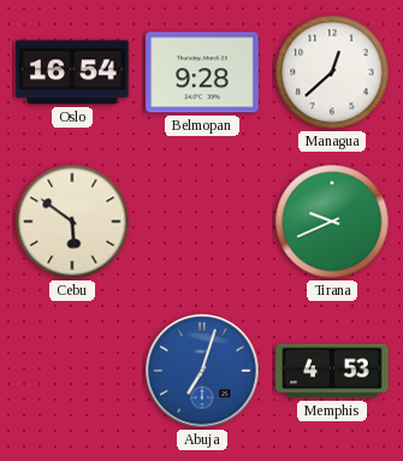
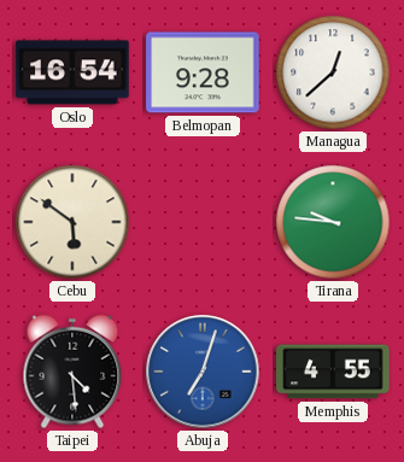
Tirana: 9:41 -> 9:46 (333, 222)
Taipei: none -> 4:29 (72, 372)
Memphis: 4:53 -> 4:55 (333, 372)
